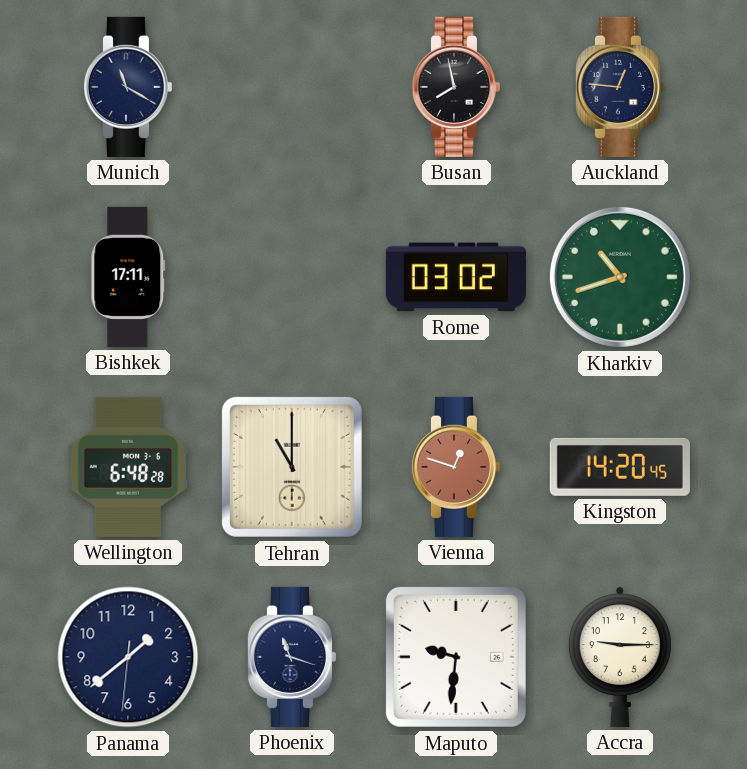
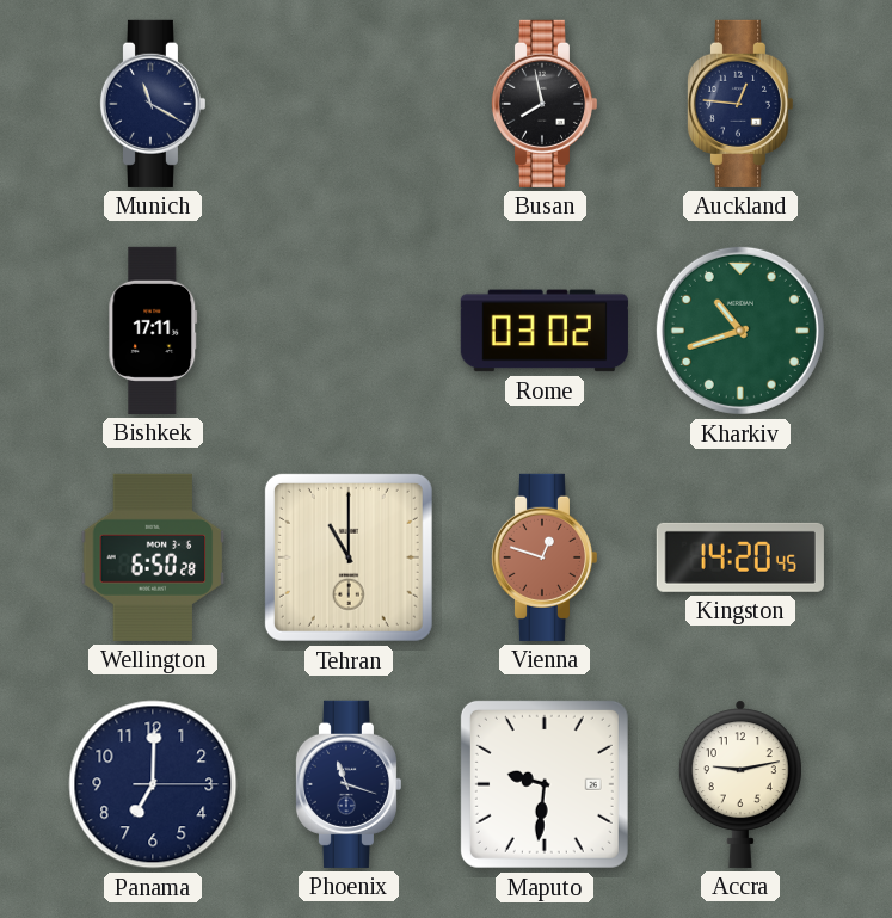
Wellington: 6:48 -> 6:50 (153, 557)
Panama: 1:38 -> 7:00 (153, 784)
Accra: 9:15 -> 9:13 (740, 784)
